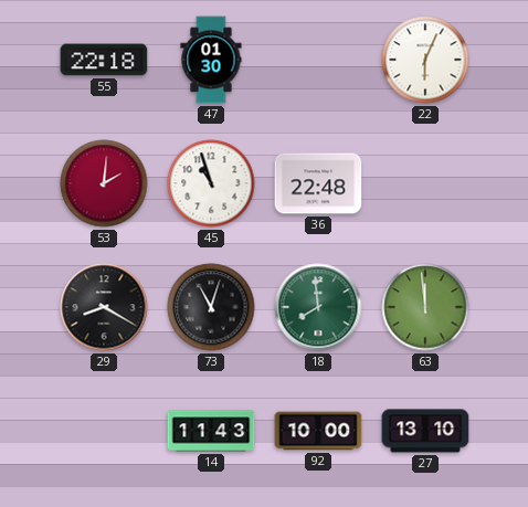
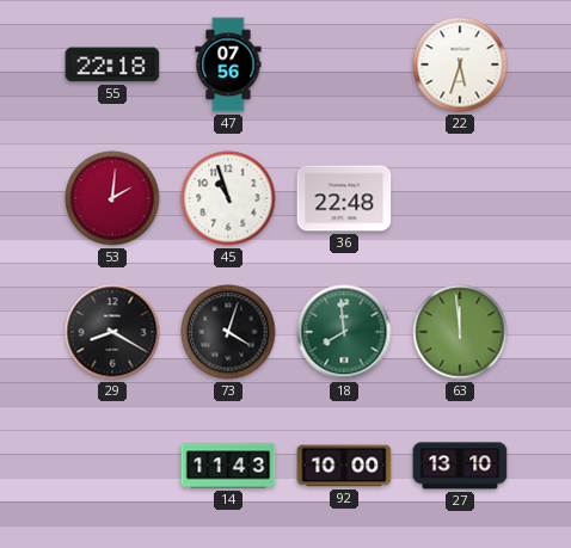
47: 01:30 -> 07:56 (228, 64)
22: 6:04 -> 5:33 (460, 64)
73: 11:03 -> 4:03 (228, 332)
